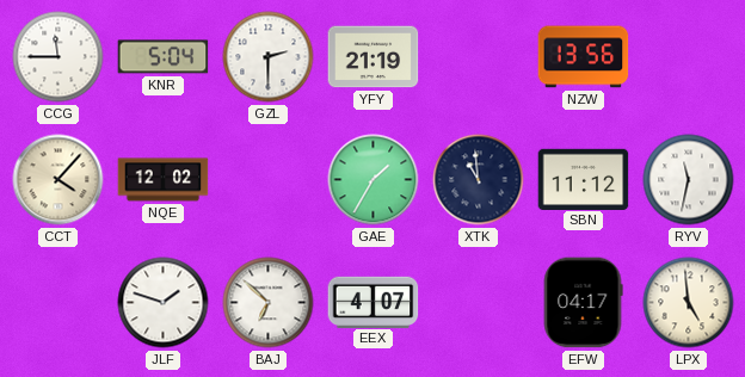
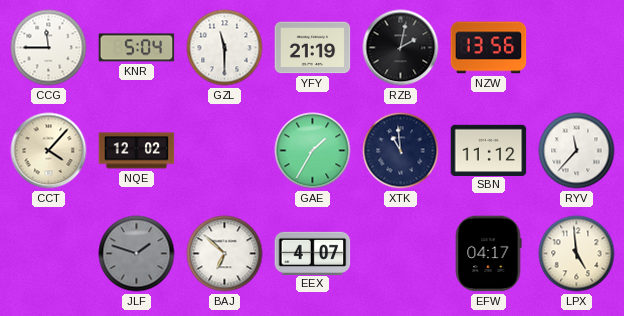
GZL: 2:30 -> 11:30 (225, 48)
RZB: none -> 2:02 (401, 48)
RYV: 11:32 -> 11:37 (577, 151)
JLF dial: white -> grey (137, 254)
